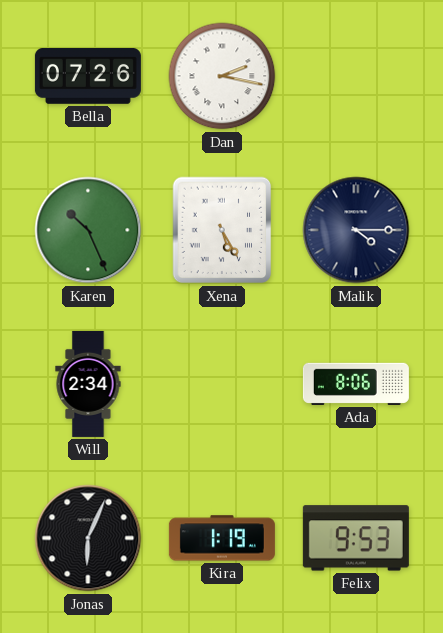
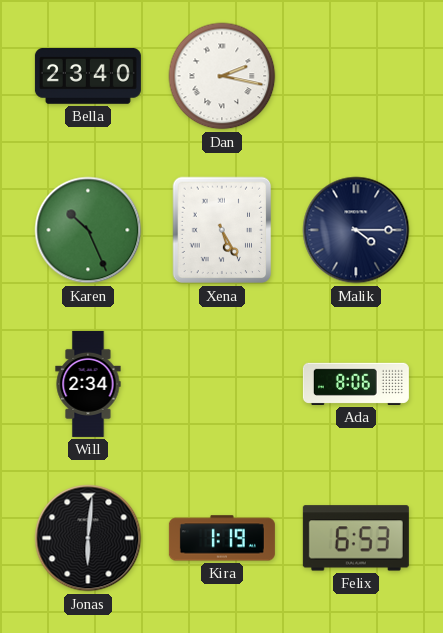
Bella: 07:26 -> 23:40 (88, 76)
Jonas: 6:04 -> 6:01 (88, 538)
Felix: 9:53 -> 6:53 (356, 538)
